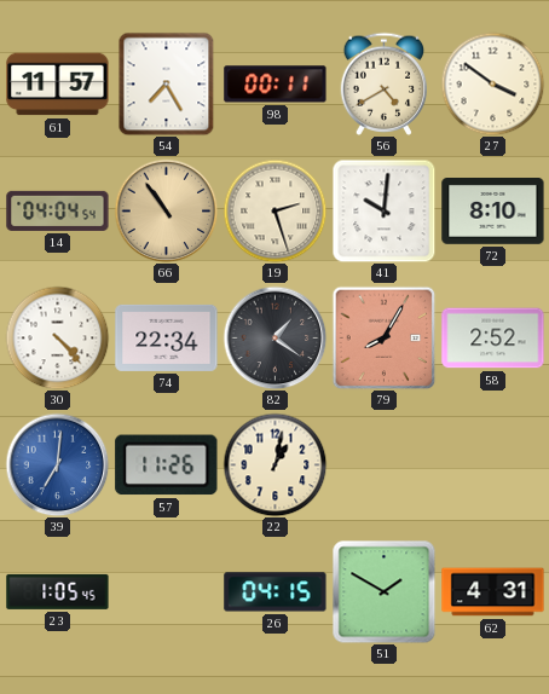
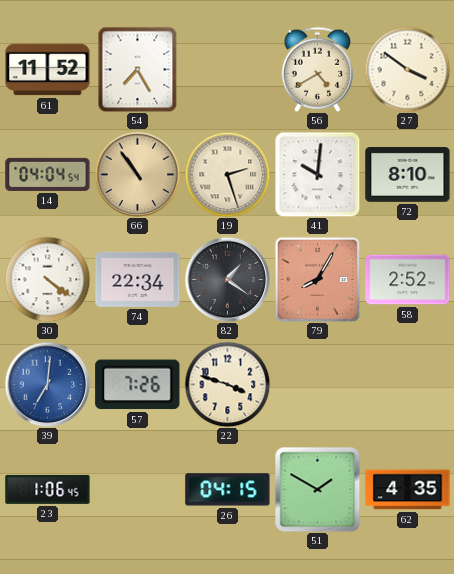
61: 11:57 -> 11:52 (48, 70)
98: 00:11 -> none (276, 85)
30: 4:23 -> 4:21 (47, 279)
57: 11:26 -> 7:26 (138, 385)
22: 1:02 -> 3:48 (227, 384)
23: 1:05 -> 1:06 (48, 489)
62: 4:31 -> 4:35 (408, 490)
